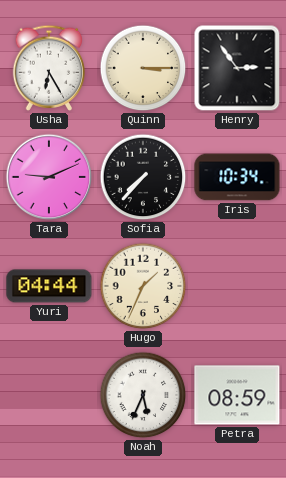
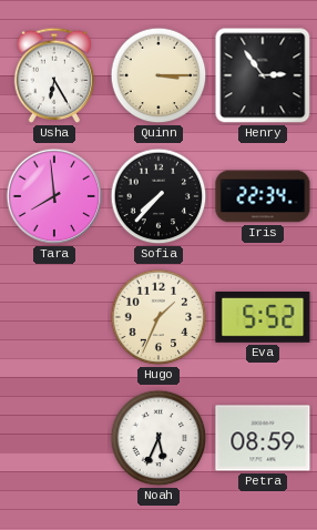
Tara: 9:11 -> 7:59 (54, 196)
Iris: 10:34 -> 22:34 (263, 196)
Yuri: 04:44 -> none (49, 286)
Eva: none -> 5:52 (263, 318)
